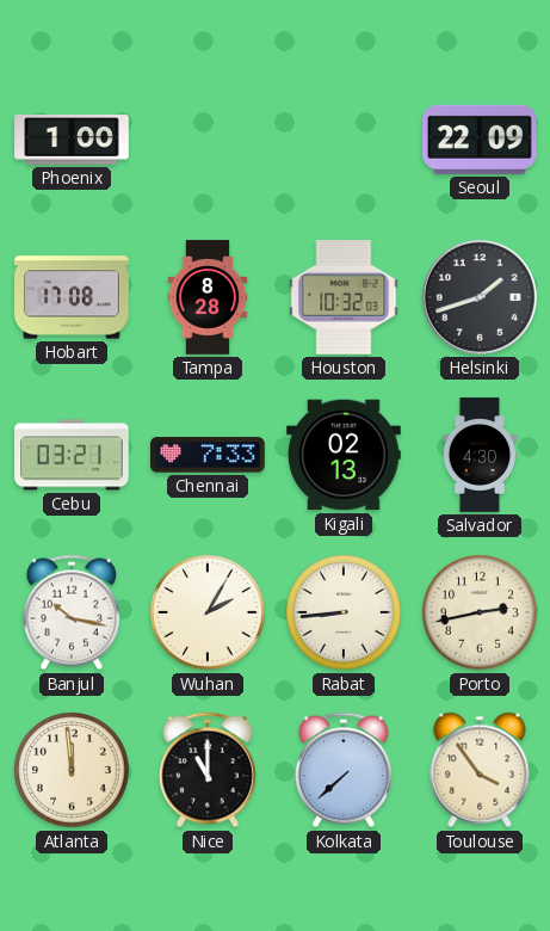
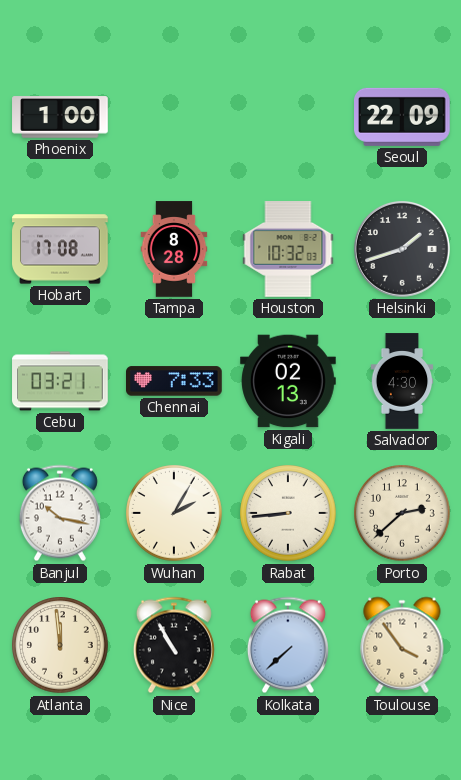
Porto: 2:43 -> 2:38 (402, 513)
Nice: 11:00 -> 10:55 (174, 645)
